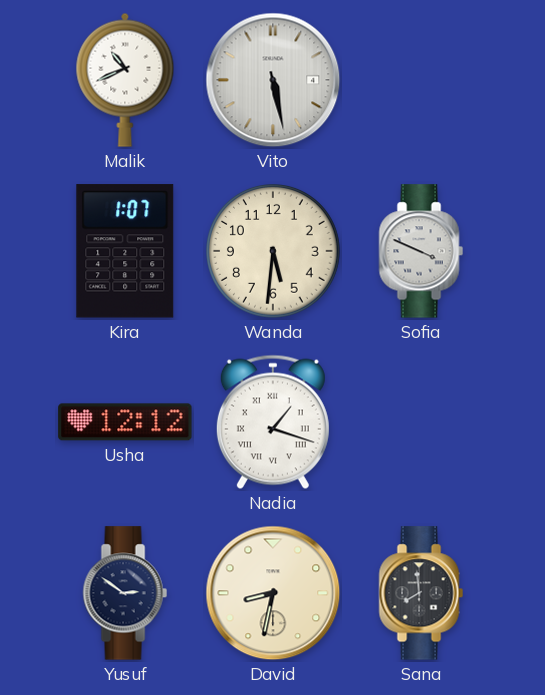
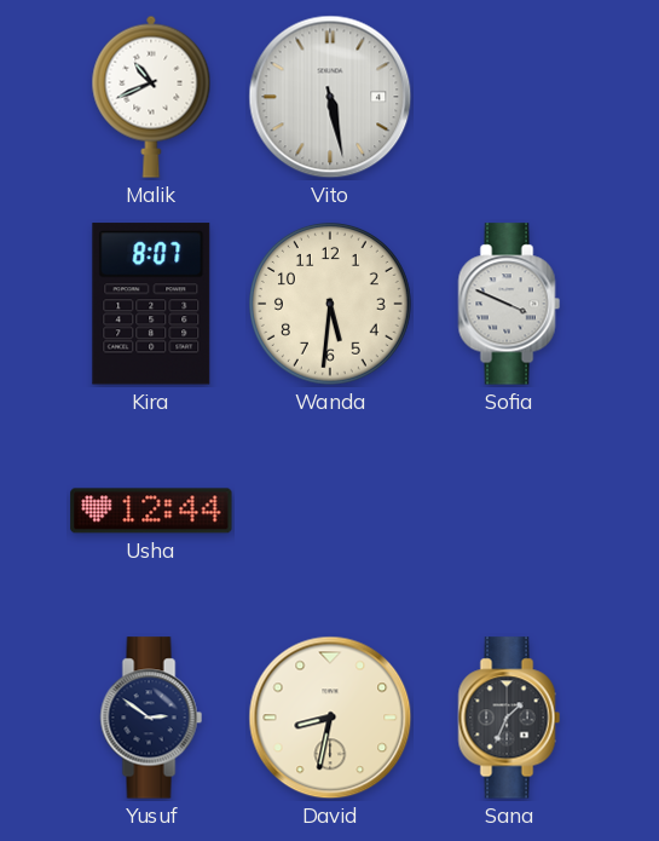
Kira: 1:07 -> 8:07 (151, 304)
Usha: 12:12 -> 12:44 (151, 511)
Nadia: 1:18 -> none (273, 422)
Sana: 7:59 -> 1:34 (509, 718)
